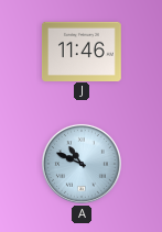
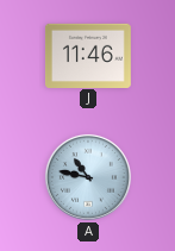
A: 10:49 -> 10:47 (88, 177)
